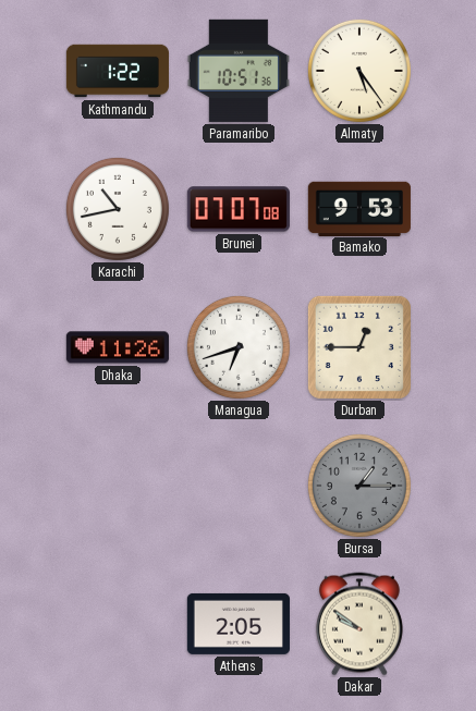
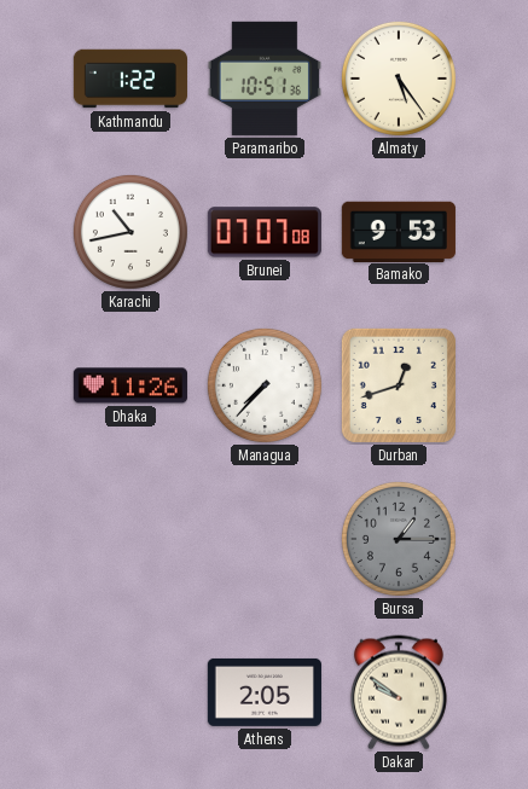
Managua: 6:42 -> 7:37 (265, 385)
Durban: 12:45 -> 12:42 (399, 385)
